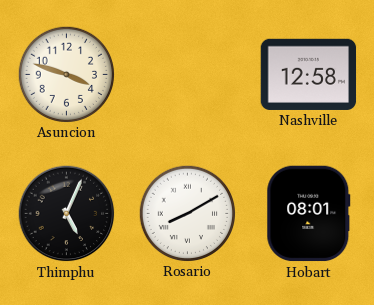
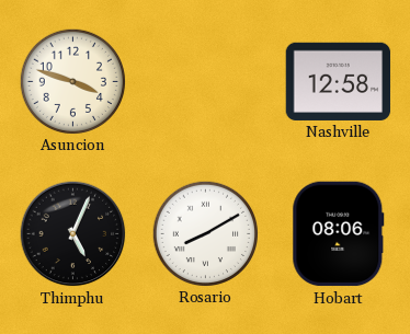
Hobart: 08:01 -> 08:06 (339, 234)
